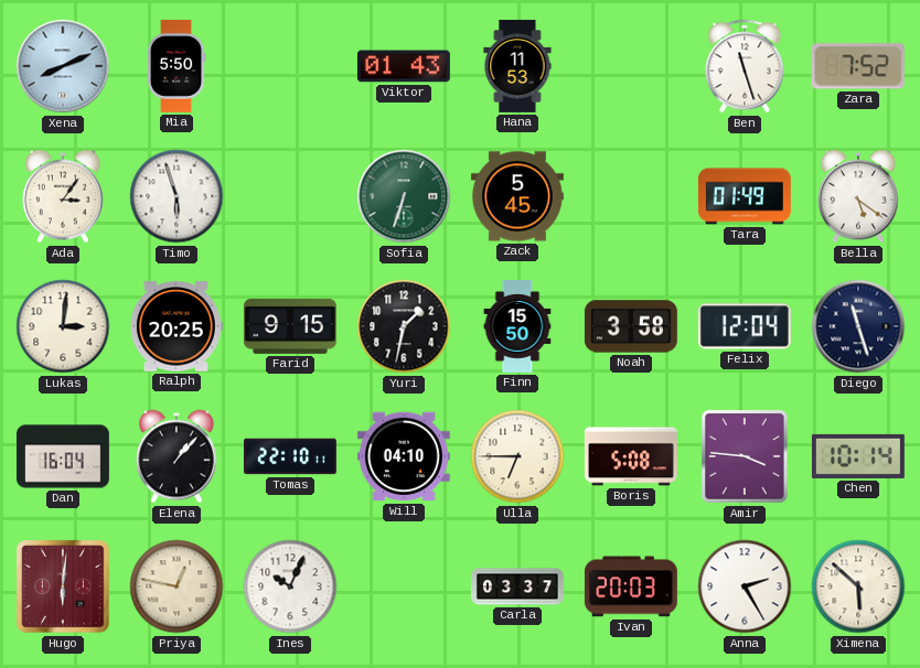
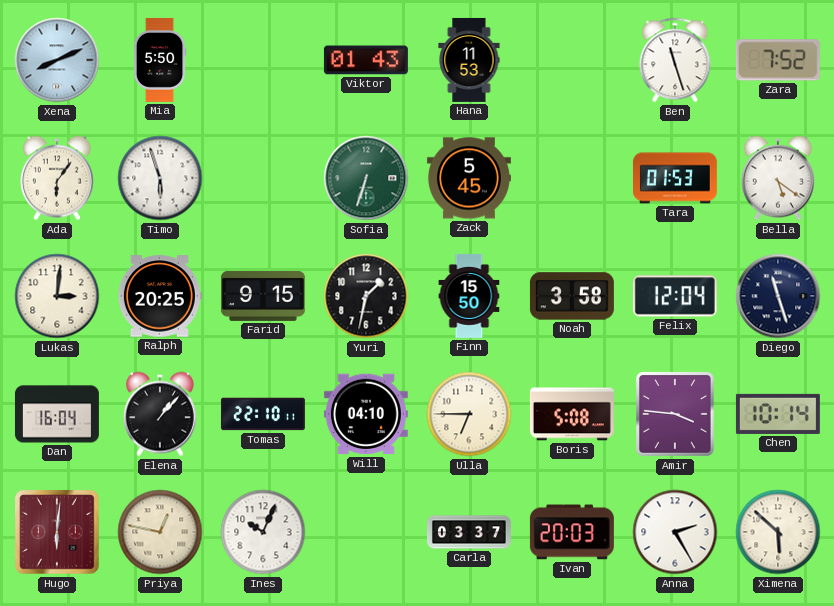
Ada: 3:06 -> 6:06 (57, 178)
Tara: 01:49 -> 01:53 (675, 178)
